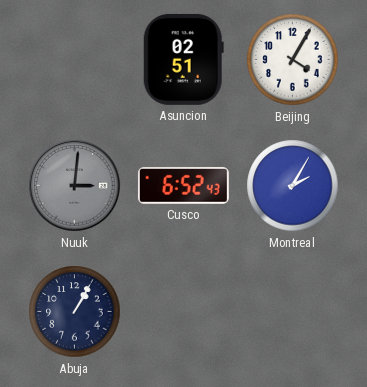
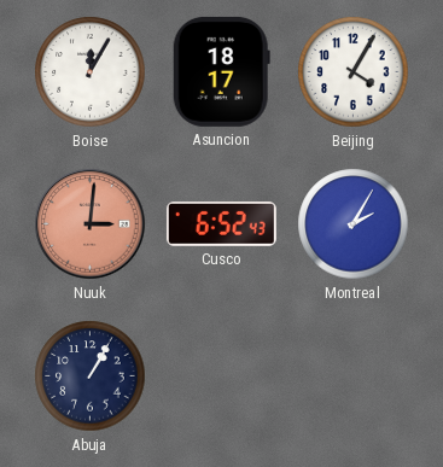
Boise: none -> 12:05 (91, 72)
Asuncion: 02:51 -> 18:17 (221, 71)
Nuuk dial: grey -> salmon (91, 224)
